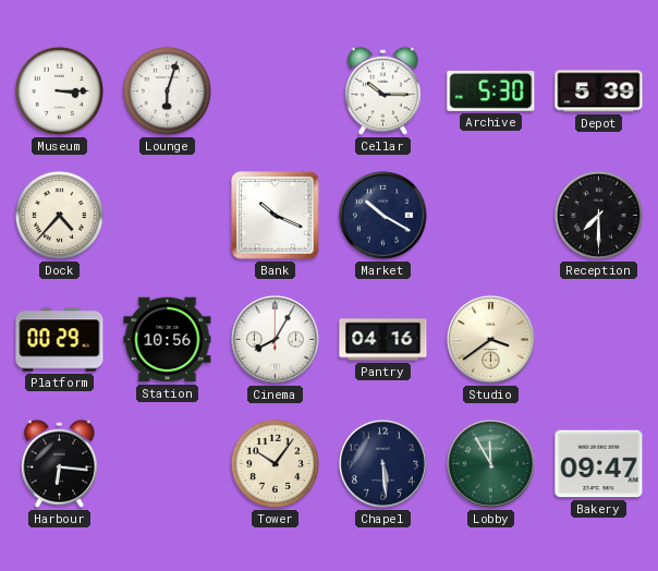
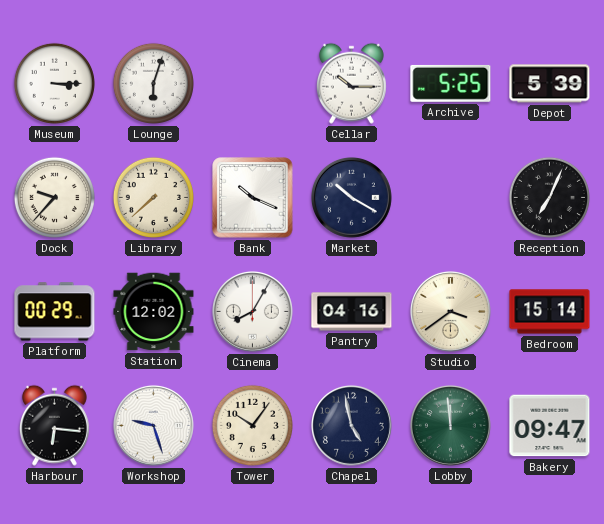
Archive: 5:30 -> 5:25 (451, 83)
Dock: 4:37 -> 9:37 (54, 197)
Library: none -> 7:38 (153, 197)
Reception: 7:30 -> 7:04 (549, 197)
Station: 10:56 -> 12:02 (154, 312)
Bedroom: none -> 15:14 (550, 312)
Workshop: none -> 9:27 (153, 425)
Chapel: 5:29 -> 4:58 (351, 425)
Lobby: 11:55 -> 11:59 (450, 425)
